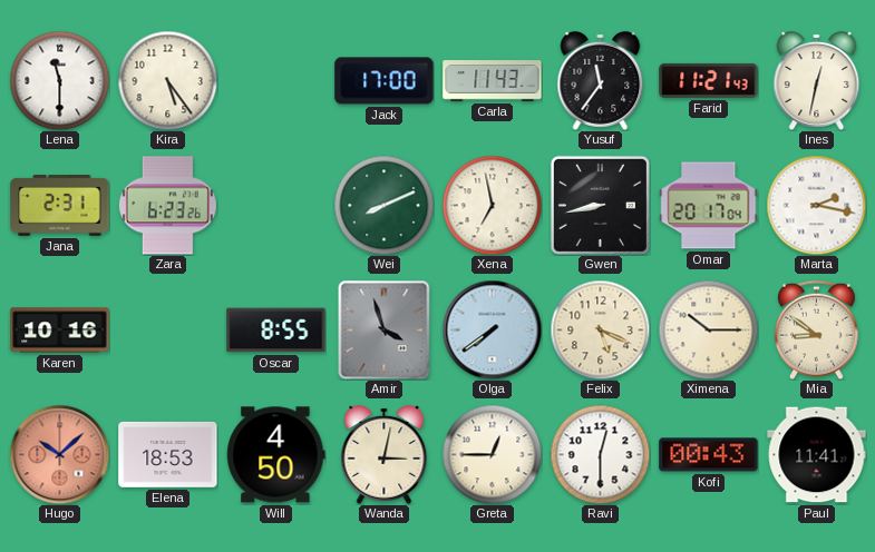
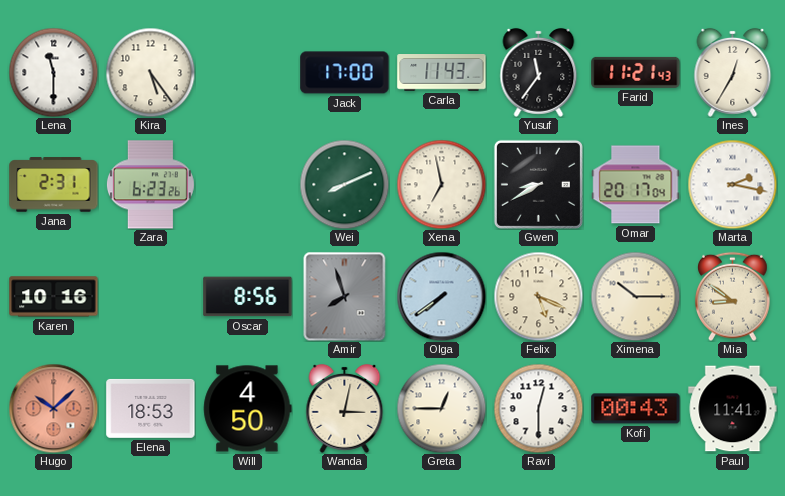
Ines: 12:32 -> 12:35 (733, 72)
Gwen: 8:43 -> 8:40 (538, 184)
Oscar: 8:55 -> 8:56 (248, 297)
Amir: 3:57 -> 7:57 (345, 296)
